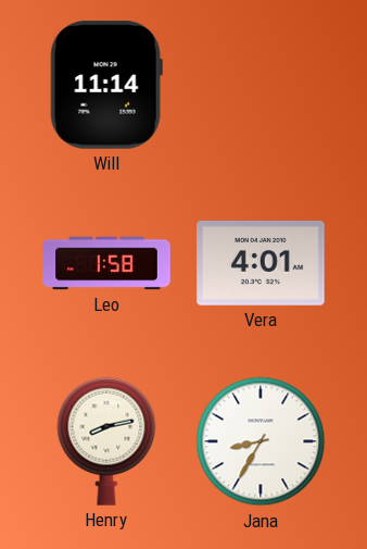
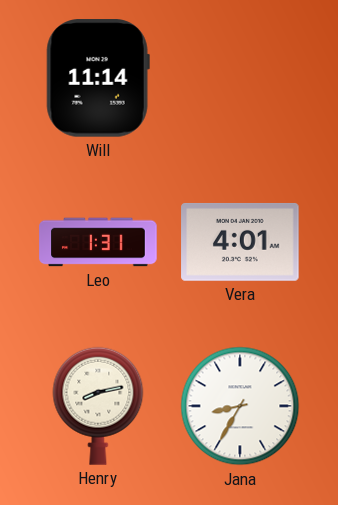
Leo: 1:58 -> 1:31 (98, 242)
